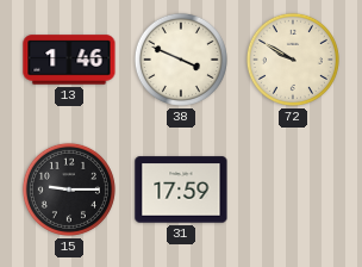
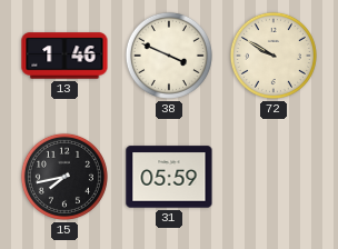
15: 9:15 -> 7:43 (64, 177)
31: 17:59 -> 05:59 (169, 177)
